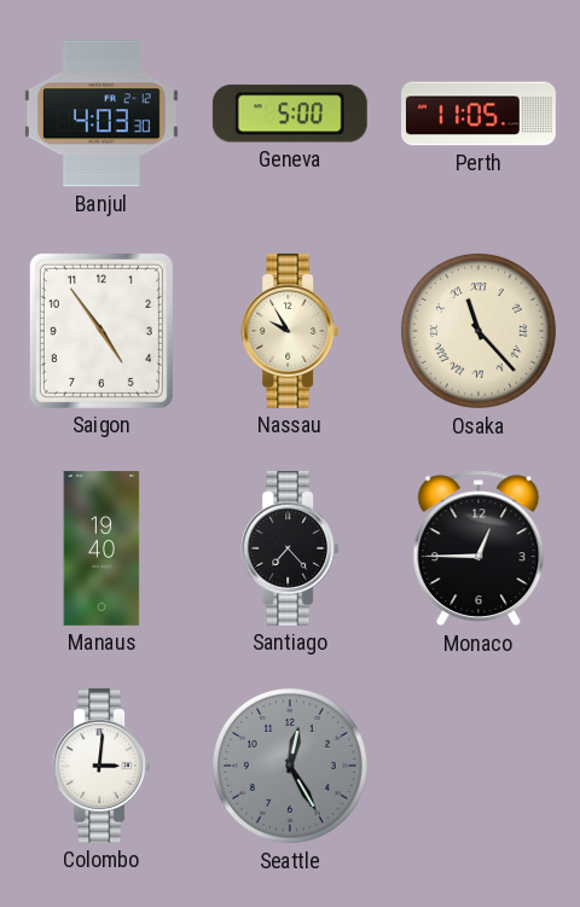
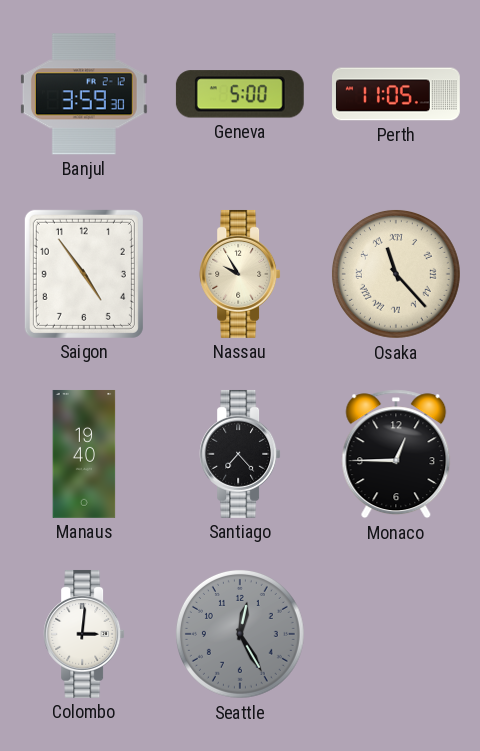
Banjul: 4:03 -> 3:59 (84, 94)
